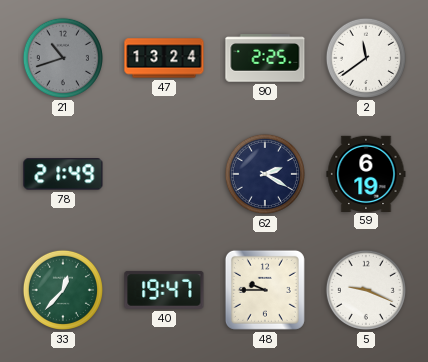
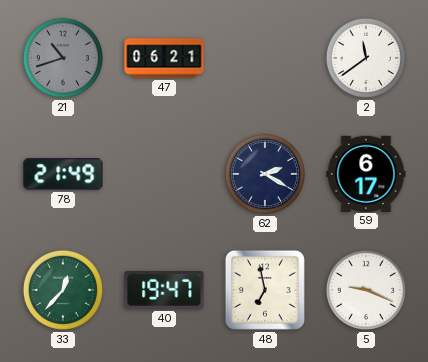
47: 13:24 -> 06:21 (164, 58)
90: 2:25 -> none (265, 58)
59: 6:19 -> 6:17 (366, 173)
48: 9:45 -> 6:58 (265, 290)
